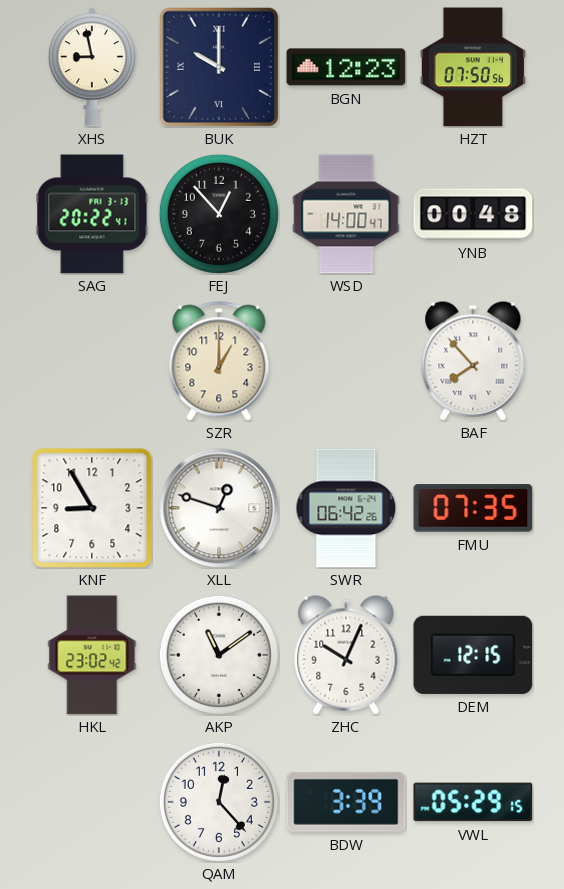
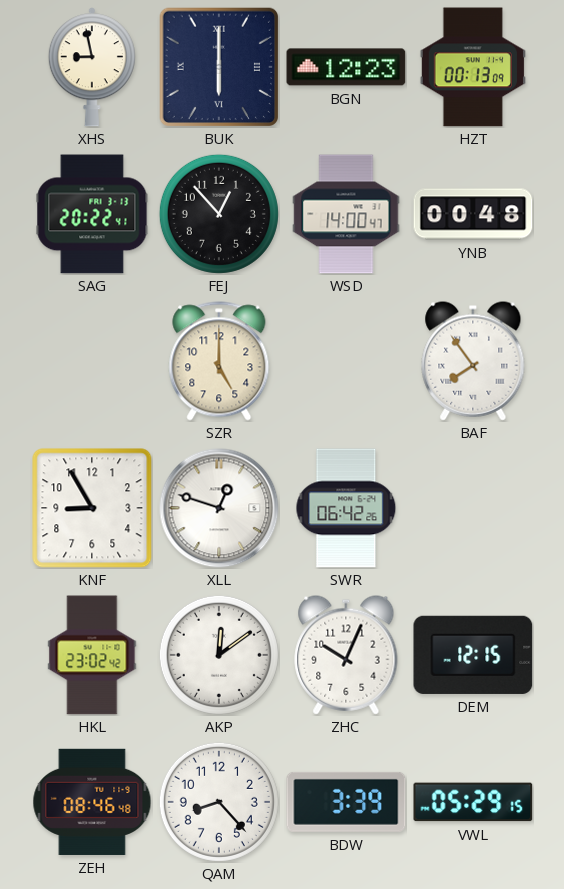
BUK: 10:00 -> 6:00 (219, 67)
HZT: 07:50 -> 00:13 (473, 67)
SZR: 1:00 -> 5:00 (219, 361)
BAF: 7:53 -> 7:54 (473, 361)
FMU: 07:35 -> none (473, 508)
AKP: 11:09 -> 12:09 (219, 655)
ZEH: none -> 08:46 (92, 802)
QAM: 12:23 -> 8:23 (219, 802)
